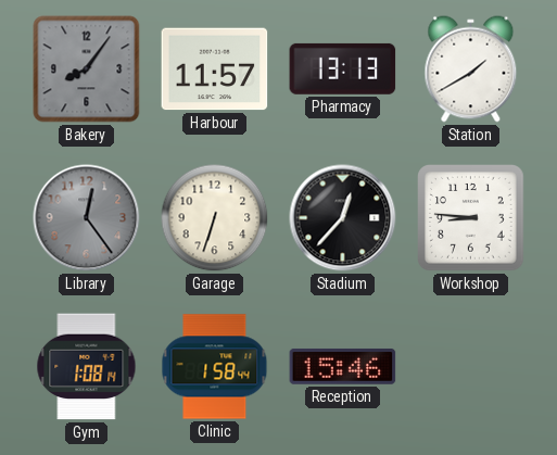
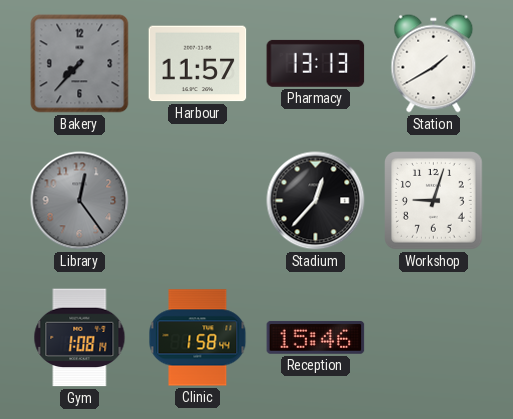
Bakery: 8:06 -> 7:37 (80, 64)
Garage: 6:33 -> none (215, 218)
Workshop: 8:46 -> 9:03 (434, 201)
